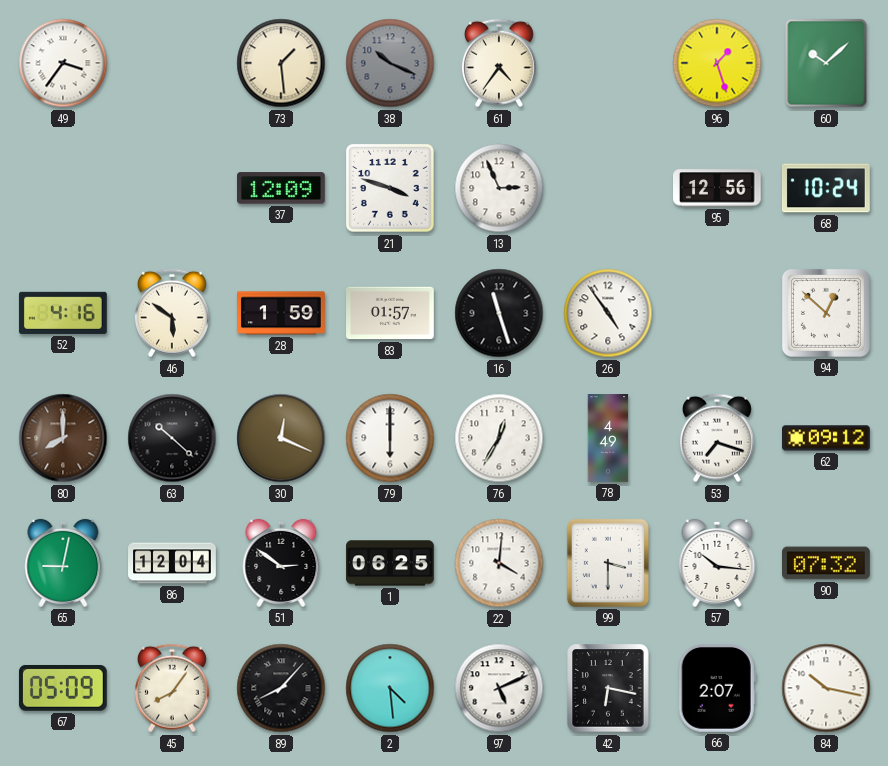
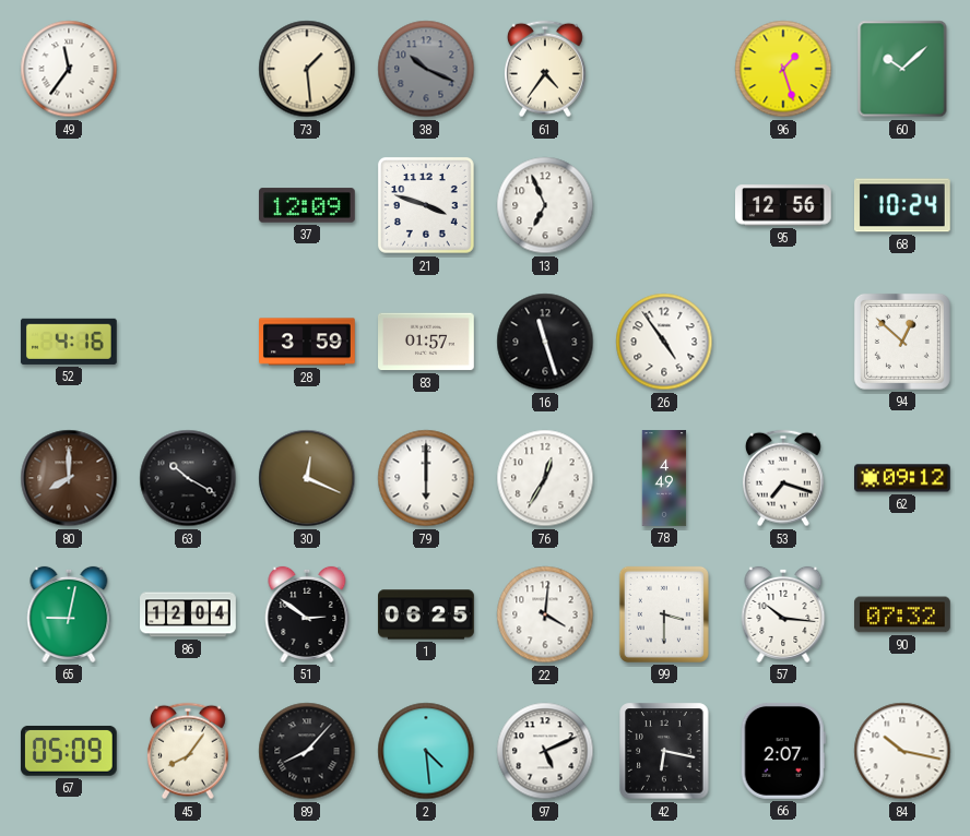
49: 3:36 -> 11:36 (69, 69)
13: 2:56 -> 6:56 (545, 205)
46: 5:51 -> none (172, 313)
28: 1:59 -> 3:59 (308, 342)
63: 10:22 -> 10:20 (188, 478)
